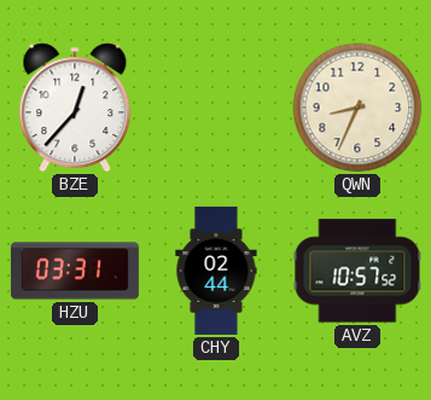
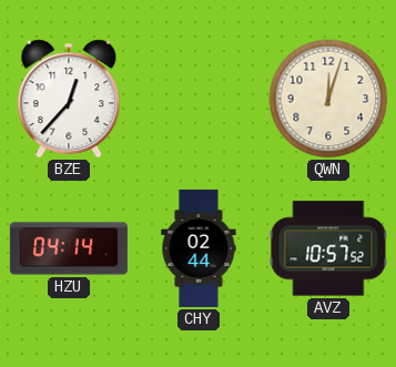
QWN: 8:34 -> 12:03 (328, 99)
HZU: 03:31 -> 04:14 (69, 248)
